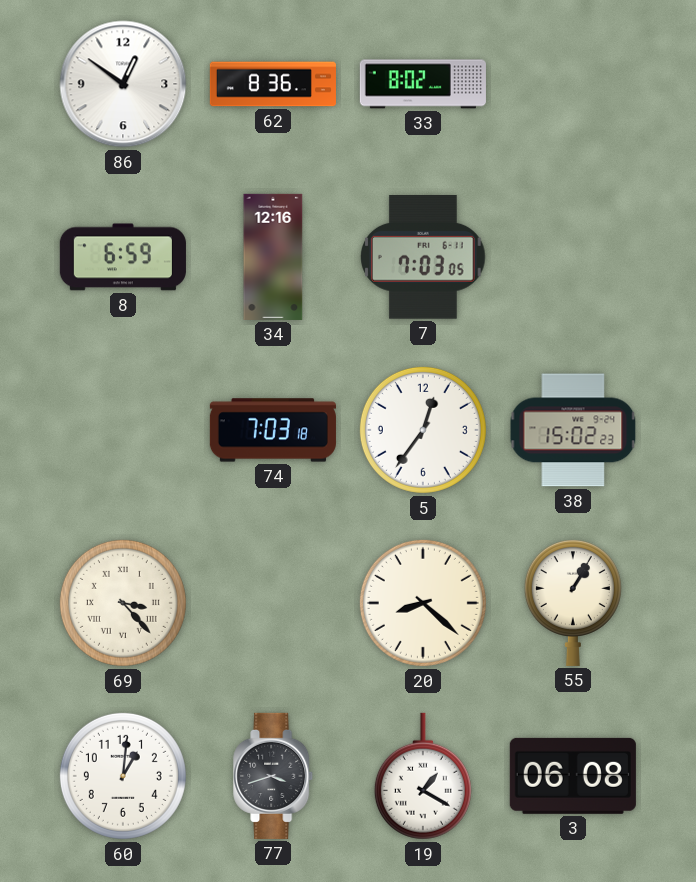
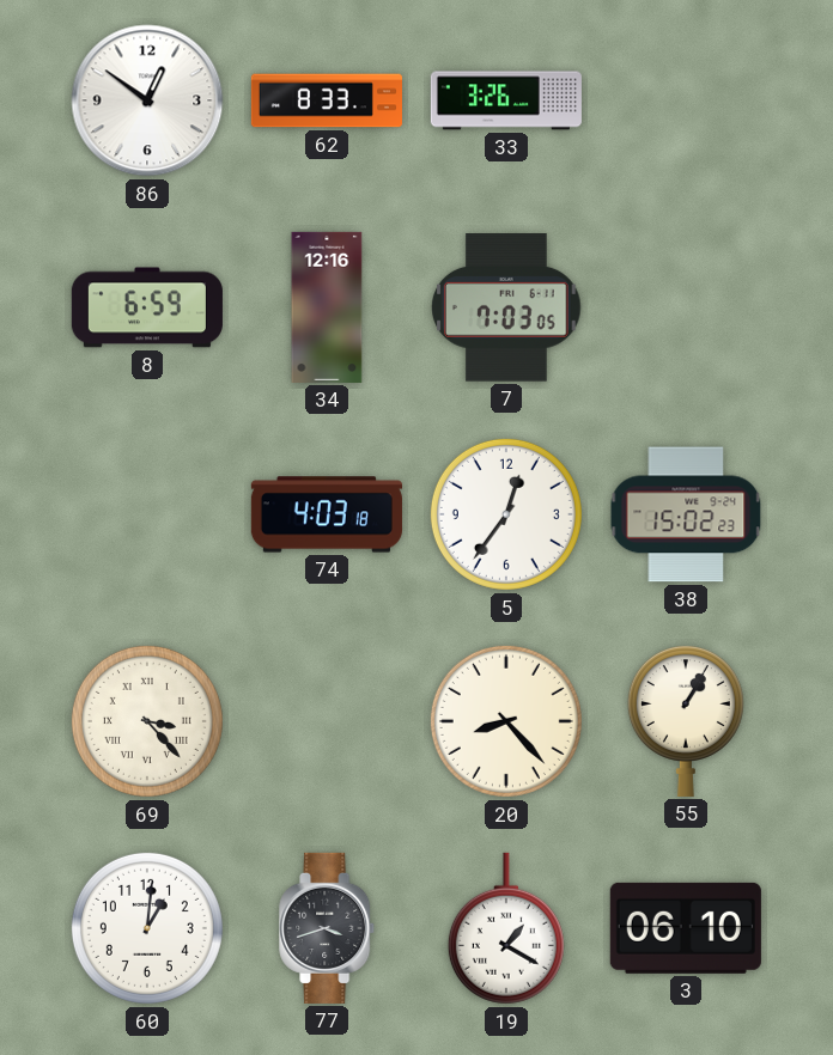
62: 8:36 -> 8:33 (327, 100)
33: 8:02 -> 3:26 (506, 100)
74: 7:03 -> 4:03 (327, 514)
20: 8:22 -> 8:23 (506, 721)
3: 06:08 -> 06:10 (686, 928)
